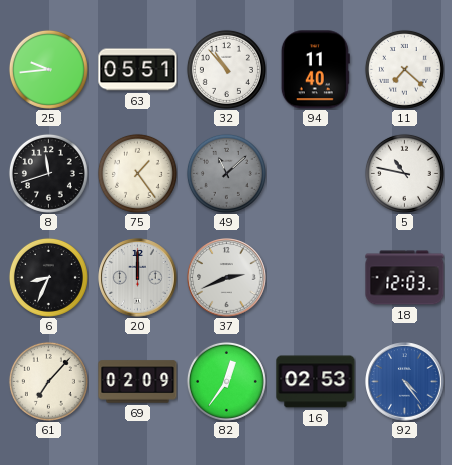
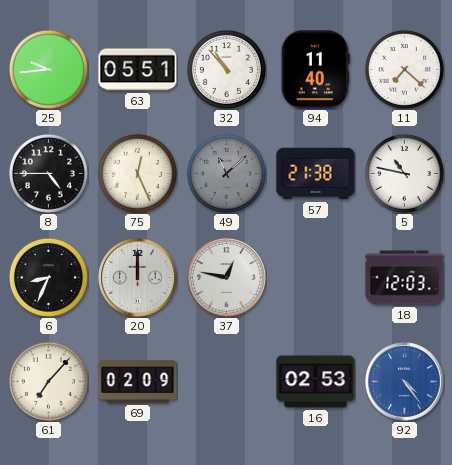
8: 11:42 -> 4:45 (48, 173)
75: 1:24 -> 12:26 (137, 173)
57: none -> 21:38 (316, 174)
37: 2:41 -> 12:47 (227, 278)
82: 12:36 -> none (226, 381)
